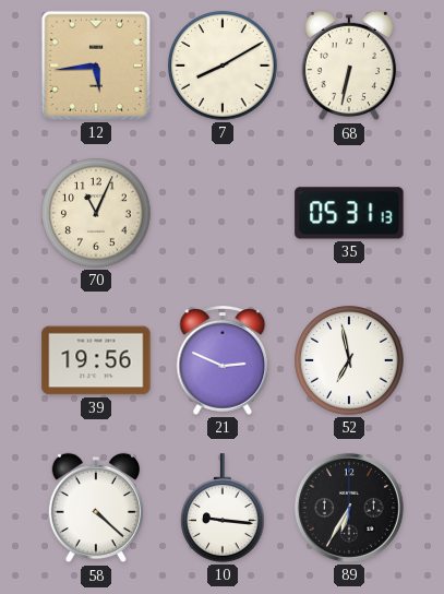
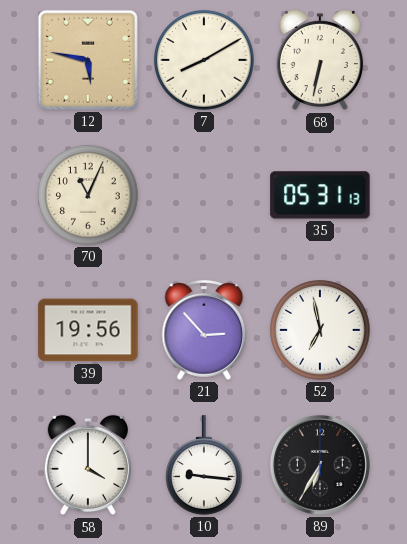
12: 5:44 -> 5:47 (88, 60)
21: 2:49 -> 2:53 (204, 331)
58: 4:22 -> 4:00 (88, 465)
